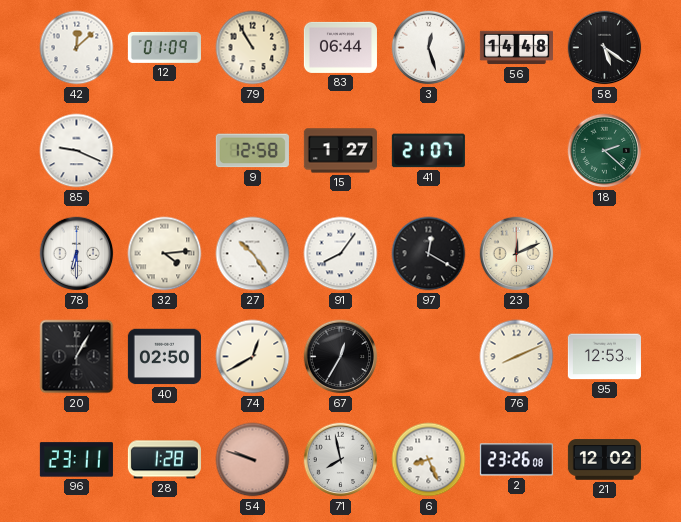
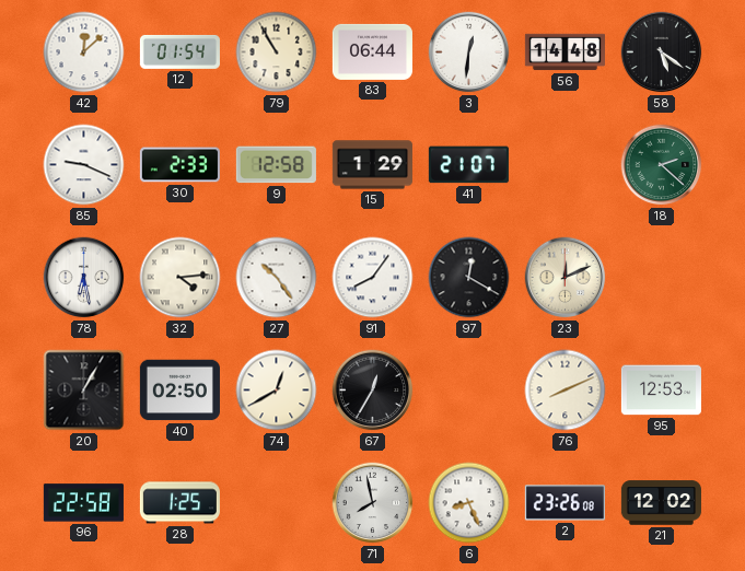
12: 01:09 -> 01:54 (179, 51)
3: 12:27 -> 12:31 (469, 53)
30: none -> 2:33 (179, 165)
15: 1:27 -> 1:29 (372, 165)
78: 6:30 -> 6:28 (84, 278)
96: 23:11 -> 22:58 (83, 503)
28: 1:28 -> 1:25 (179, 503)
54: 9:48 -> none (253, 460)
